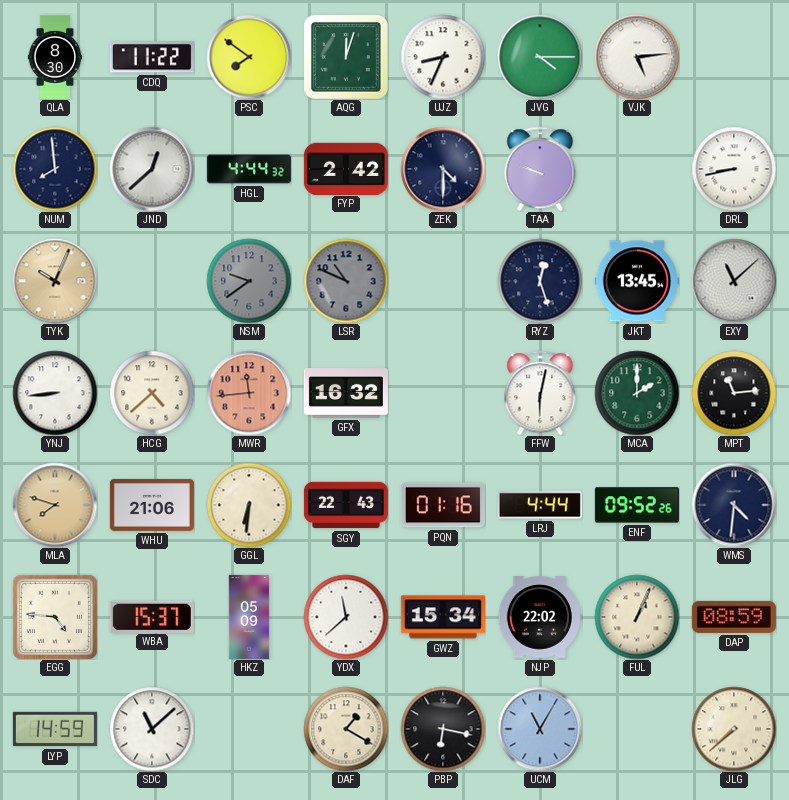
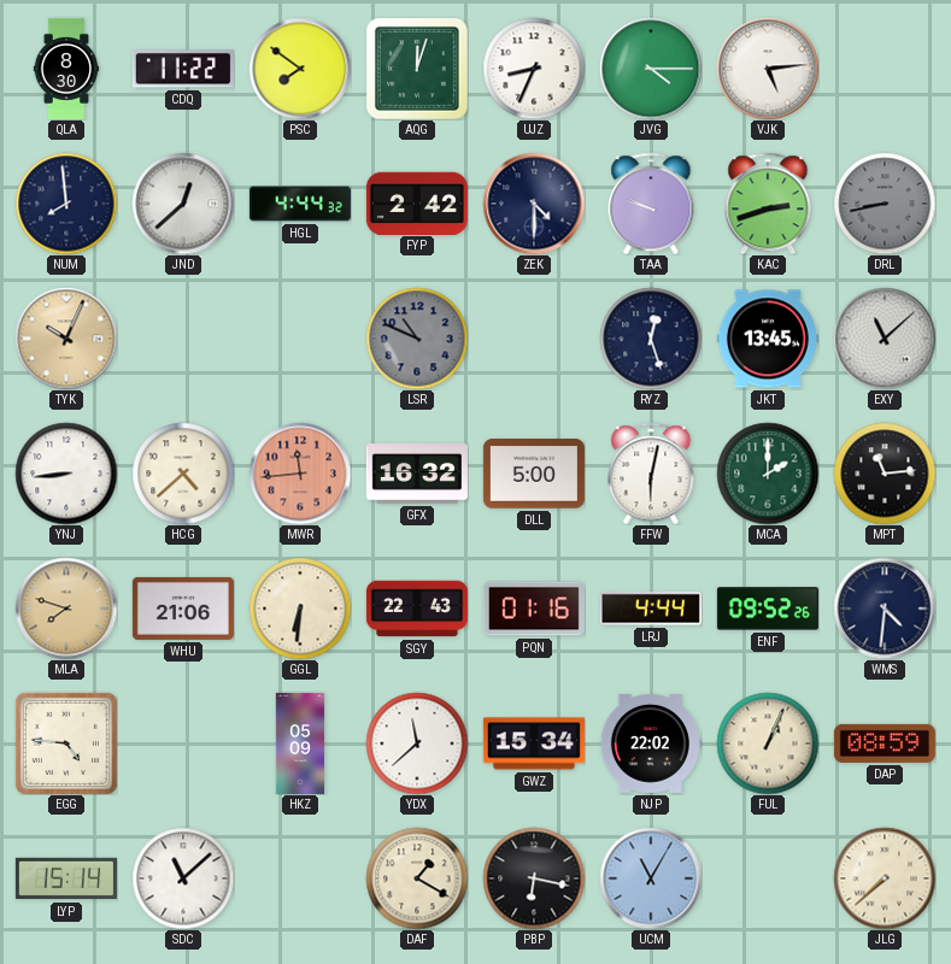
KAC: none -> 2:42 (768, 204)
DRL dial: white -> grey (885, 204)
NSM: 9:39 -> none (249, 281)
DLL: none -> 5:00 (534, 474)
WBA: 15:37 -> none (152, 616)
LYP: 14:59 -> 15:14 (66, 878)
